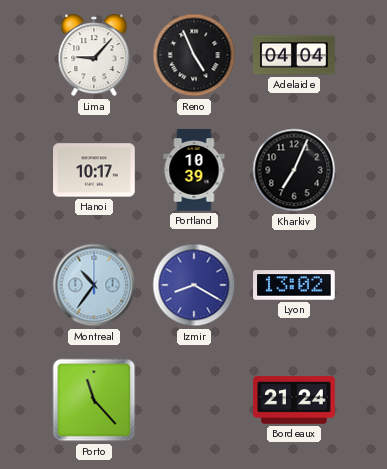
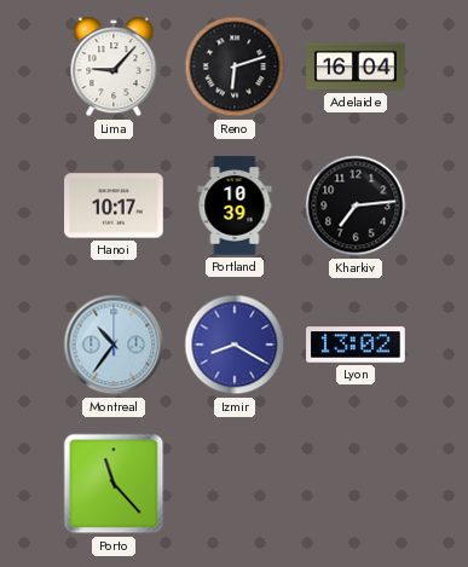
Reno: 4:56 -> 6:12 (235, 66)
Adelaide: 04:04 -> 16:04 (356, 66)
Kharkiv: 7:04 -> 7:14 (356, 206)
Bordeaux: 21:24 -> none (294, 400)
